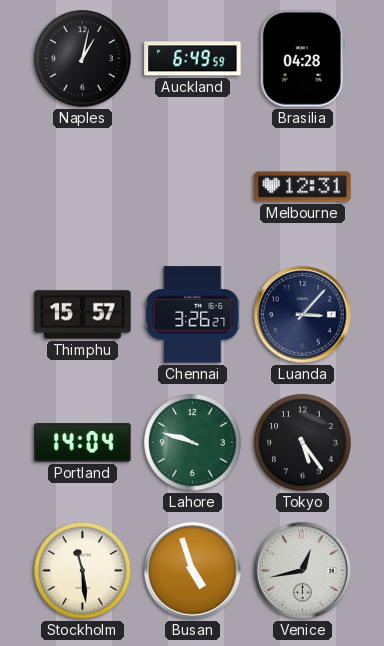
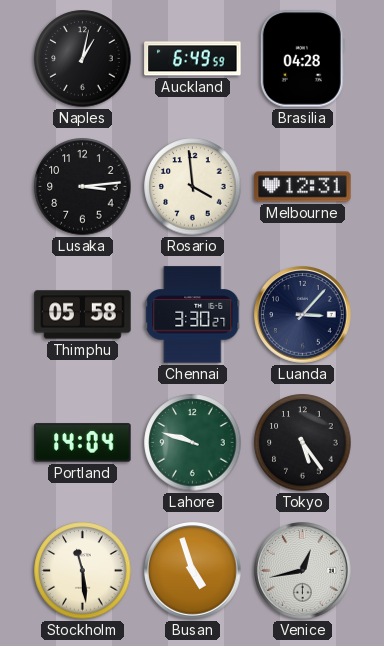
Lusaka: none -> 3:14 (83, 187)
Rosario: none -> 3:59 (193, 187)
Thimphu: 15:57 -> 05:58 (83, 315)
Chennai: 3:26 -> 3:30 (193, 315)
